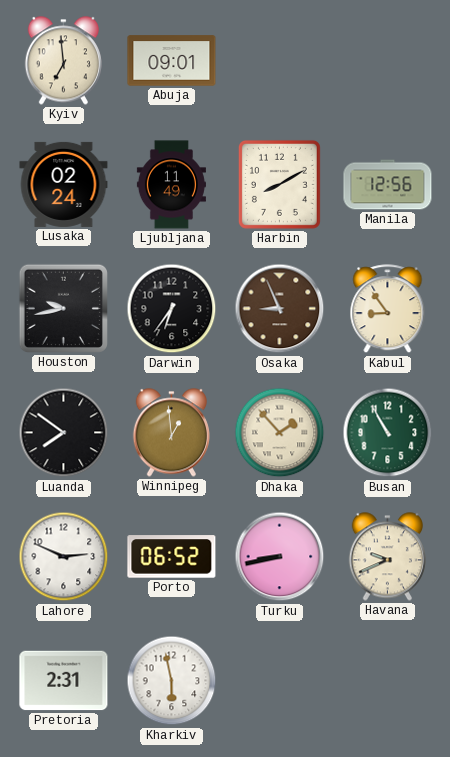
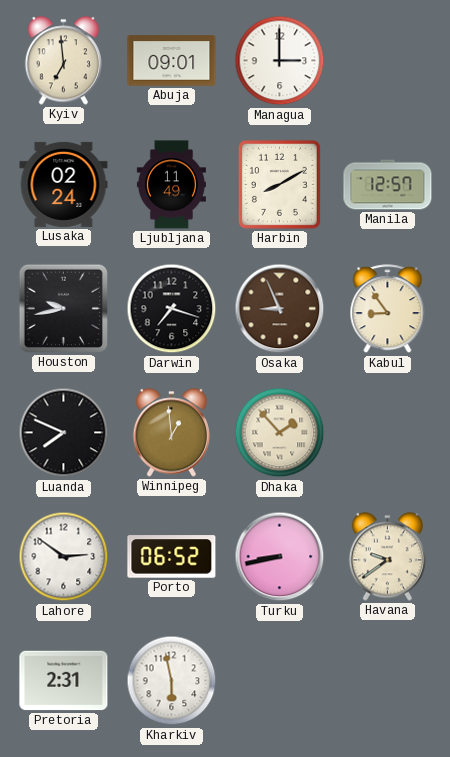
Managua: none -> 3:00 (280, 61)
Manila: 12:56 -> 12:57 (388, 185)
Darwin: 6:36 -> 7:18 (172, 309)
Luanda: 7:51 -> 7:49 (64, 433)
Busan: 10:55 -> none (388, 433)
Lahore: 2:49 -> 2:51 (64, 557)
Havana: 9:41 -> 9:39 (387, 557)
